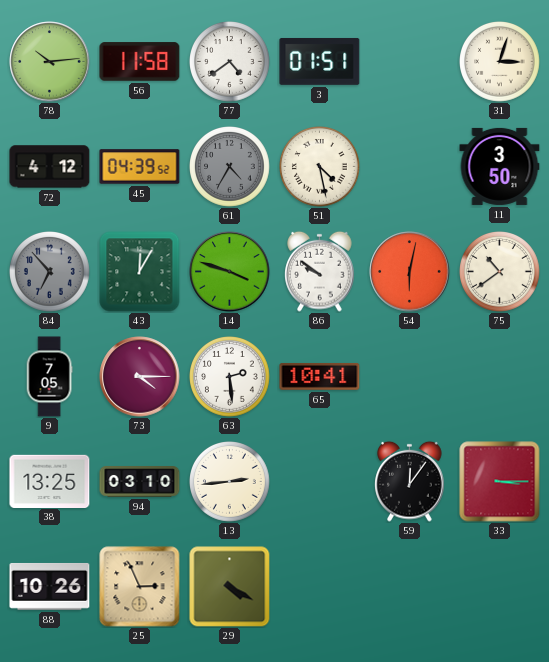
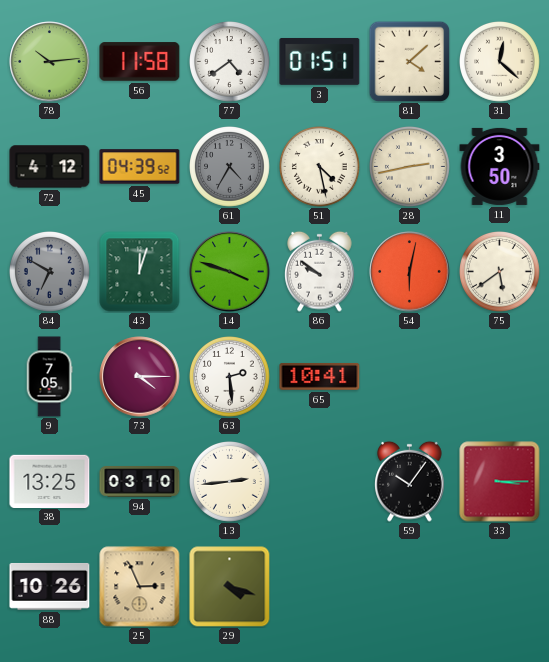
81: none -> 4:08 (409, 61)
31: 3:03 -> 12:22 (500, 62)
28: none -> 2:43 (410, 167)
84: 6:53 -> 6:50 (50, 272)
43: 12:05 -> 12:03 (140, 272)
75: 10:39 -> 5:39 (500, 272)
59: 12:06 -> 10:06 (410, 481)
29: 4:20 -> 4:18 (230, 587)
